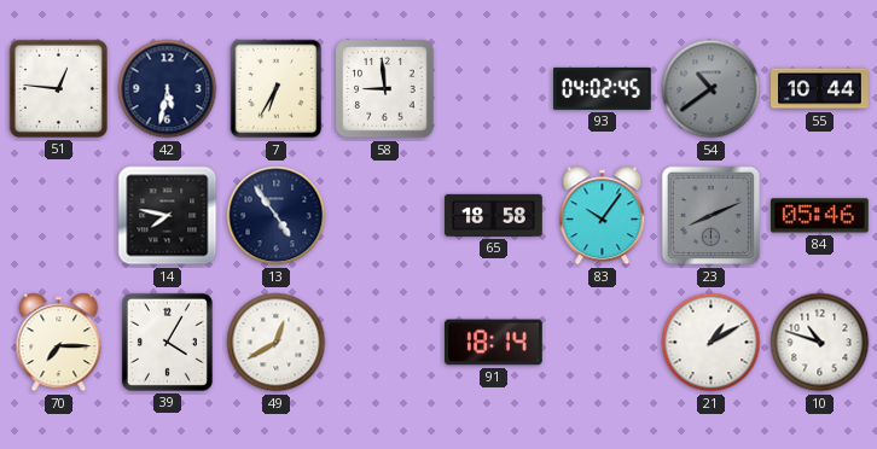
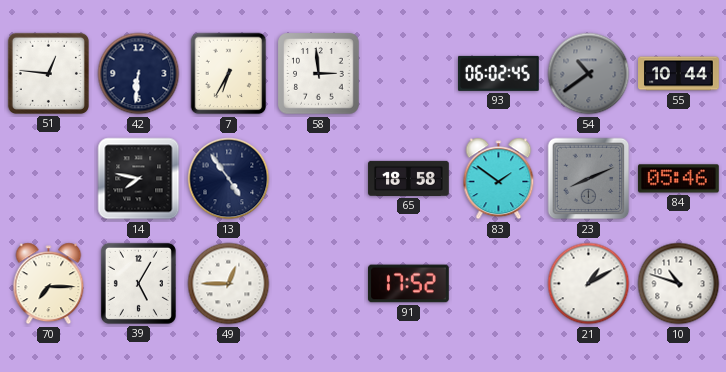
42: 5:32 -> 6:31 (139, 74)
58: 8:59 -> 2:59 (319, 74)
93: 04:02 -> 06:02 (499, 73)
83: 10:06 -> 1:51 (499, 179)
39: 4:05 -> 5:05 (138, 283)
49: 12:40 -> 12:45 (229, 284)
91: 18:14 -> 17:52 (409, 284)
